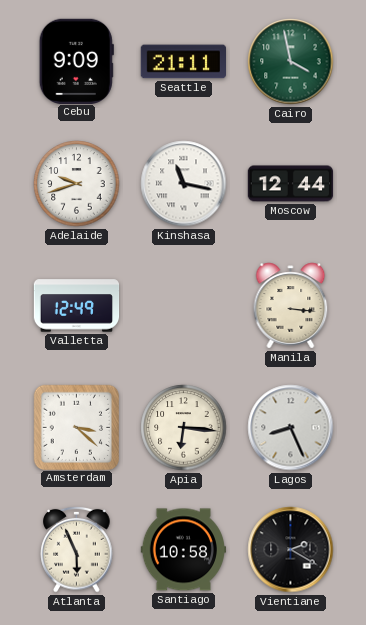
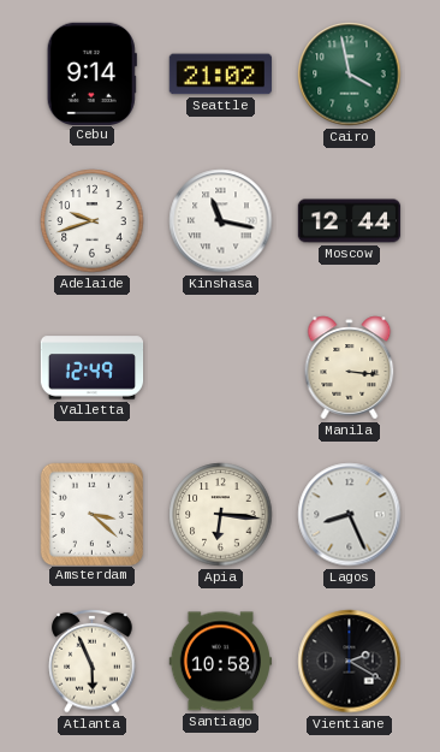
Cebu: 9:09 -> 9:14 (91, 73)
Seattle: 21:11 -> 21:02 (220, 75)
